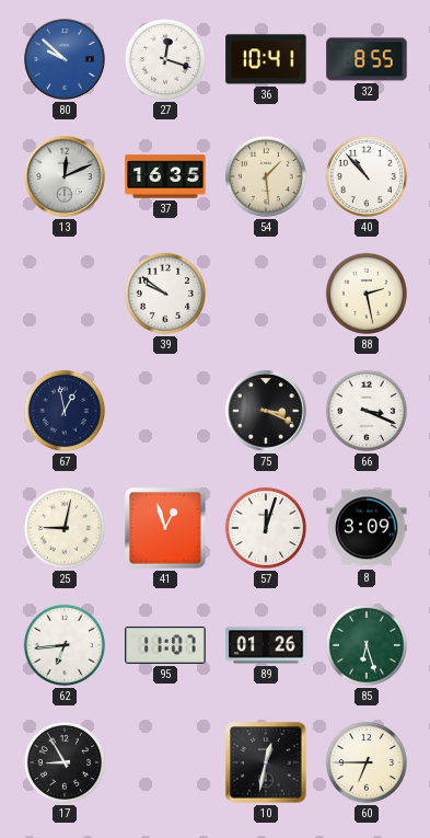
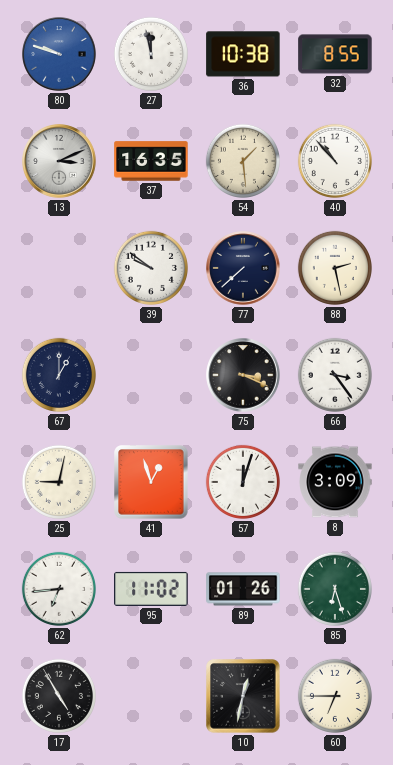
80: 9:52 -> 9:48 (59, 54)
27: 12:18 -> 11:58 (151, 54)
36: 10:41 -> 10:38 (243, 54)
13: 12:11 -> 3:11 (59, 161)
77: none -> 7:38 (243, 268)
67: 12:58 -> 1:00 (59, 375)
66: 3:19 -> 3:24 (335, 375)
95: 11:07 -> 11:02 (151, 589)
17: 8:55 -> 4:55 (59, 696)
